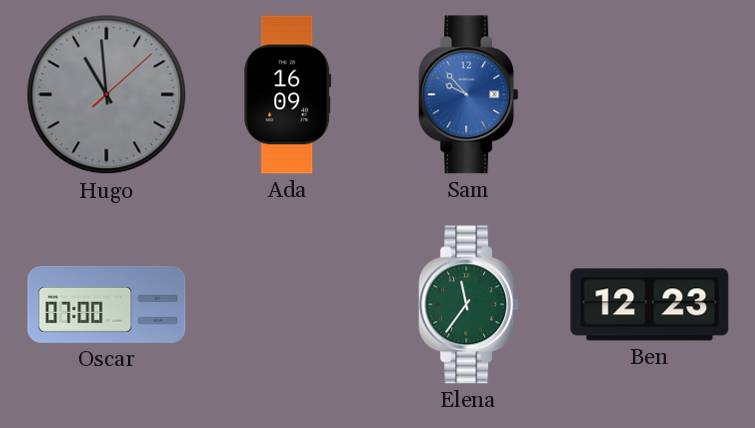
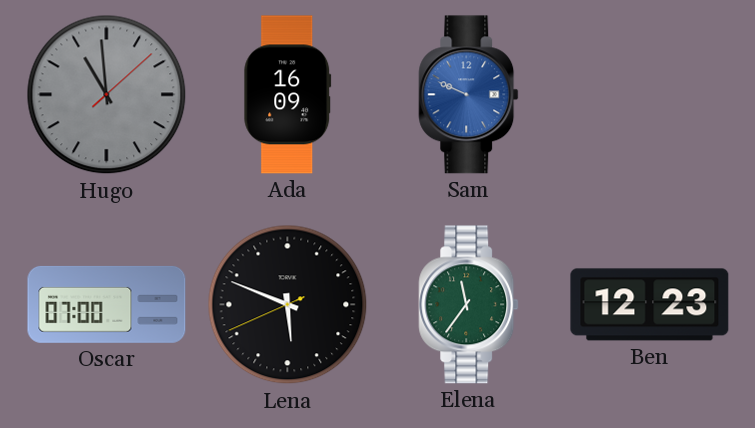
Sam: 9:53 -> 9:49 (469, 95)
Lena: none -> 5:48 (288, 305)
